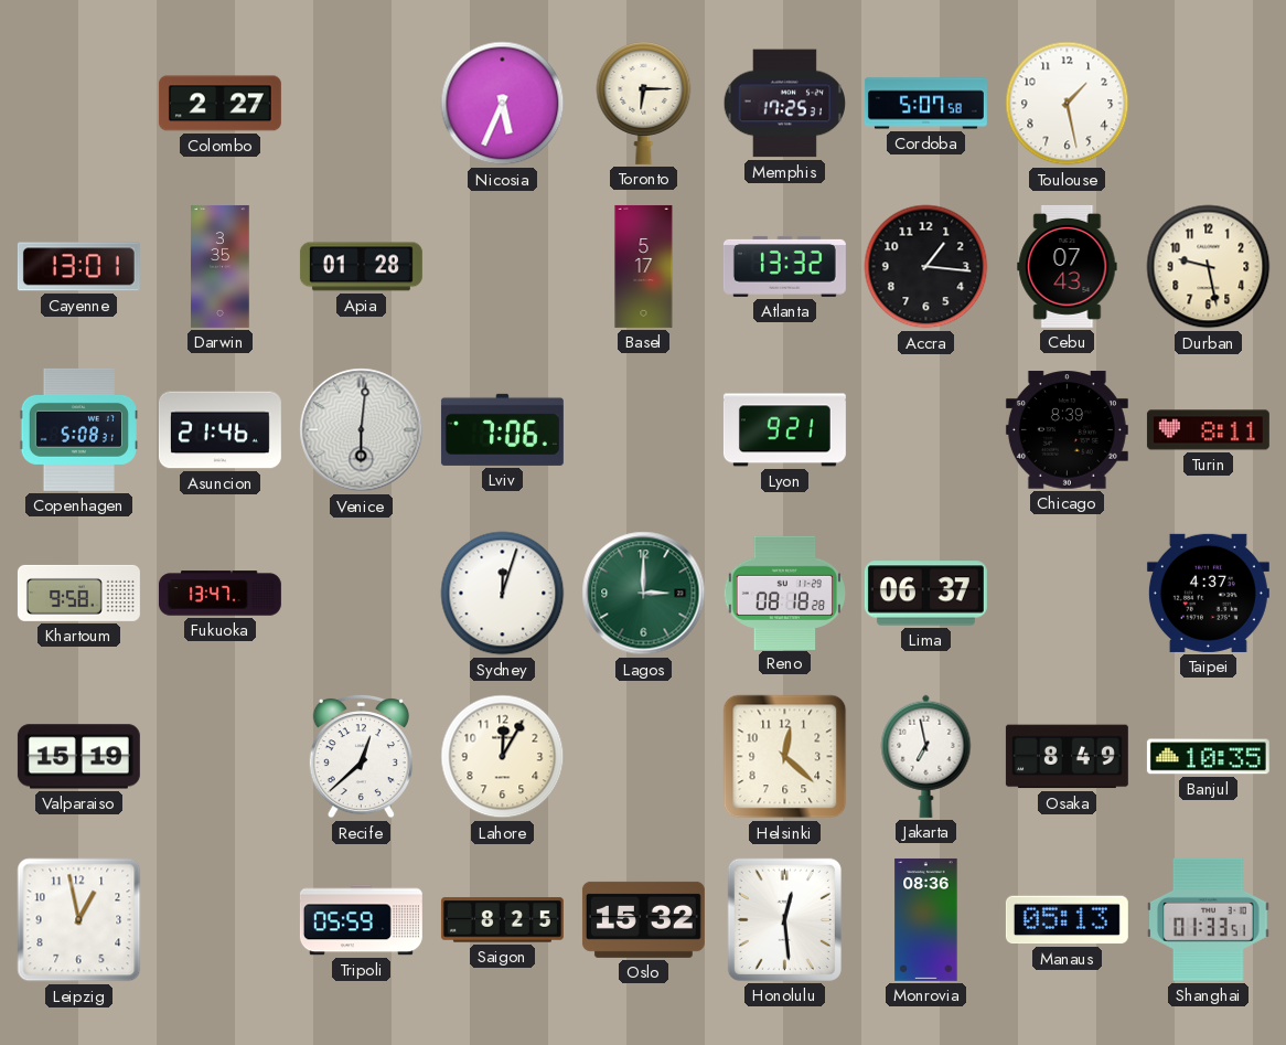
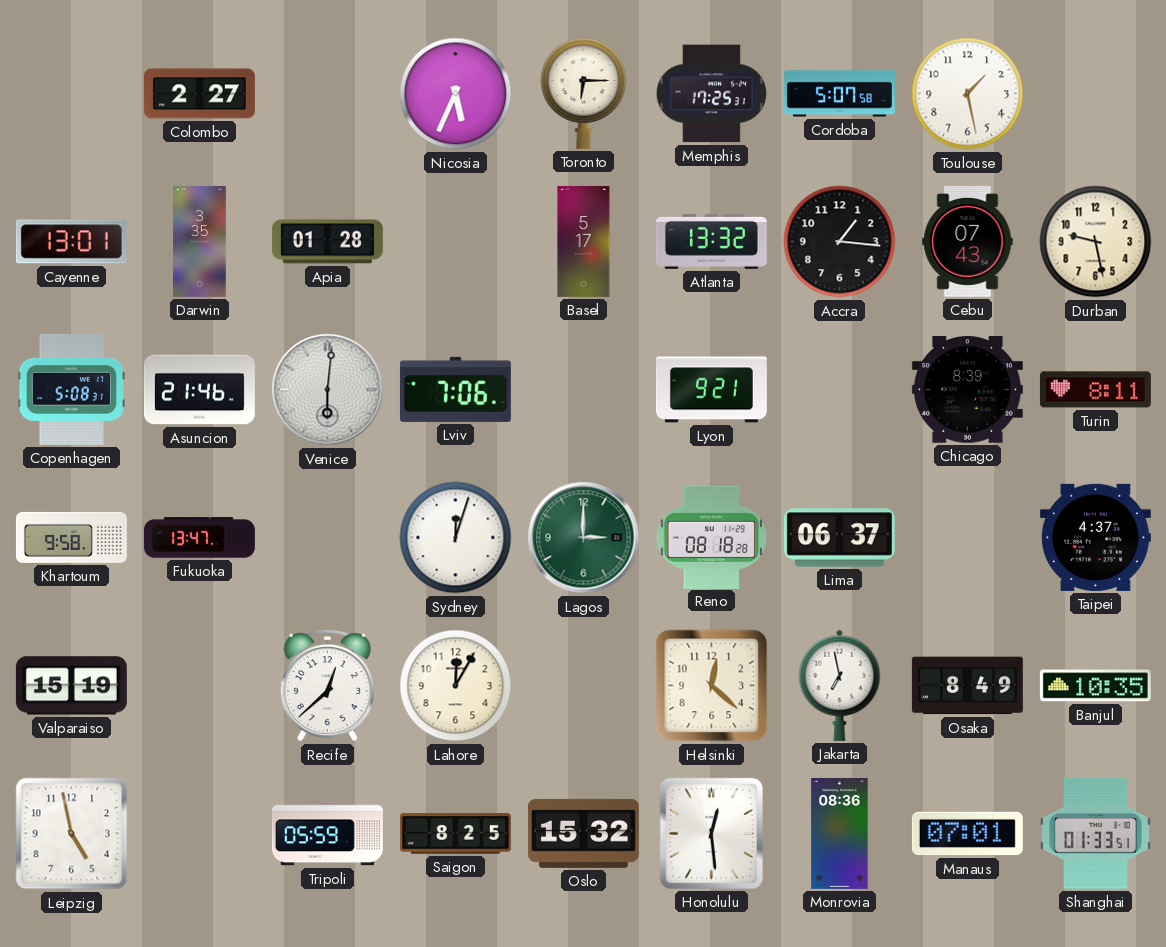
Leipzig: 12:58 -> 4:58 (72, 834)
Manaus: 05:13 -> 07:01 (967, 834)
